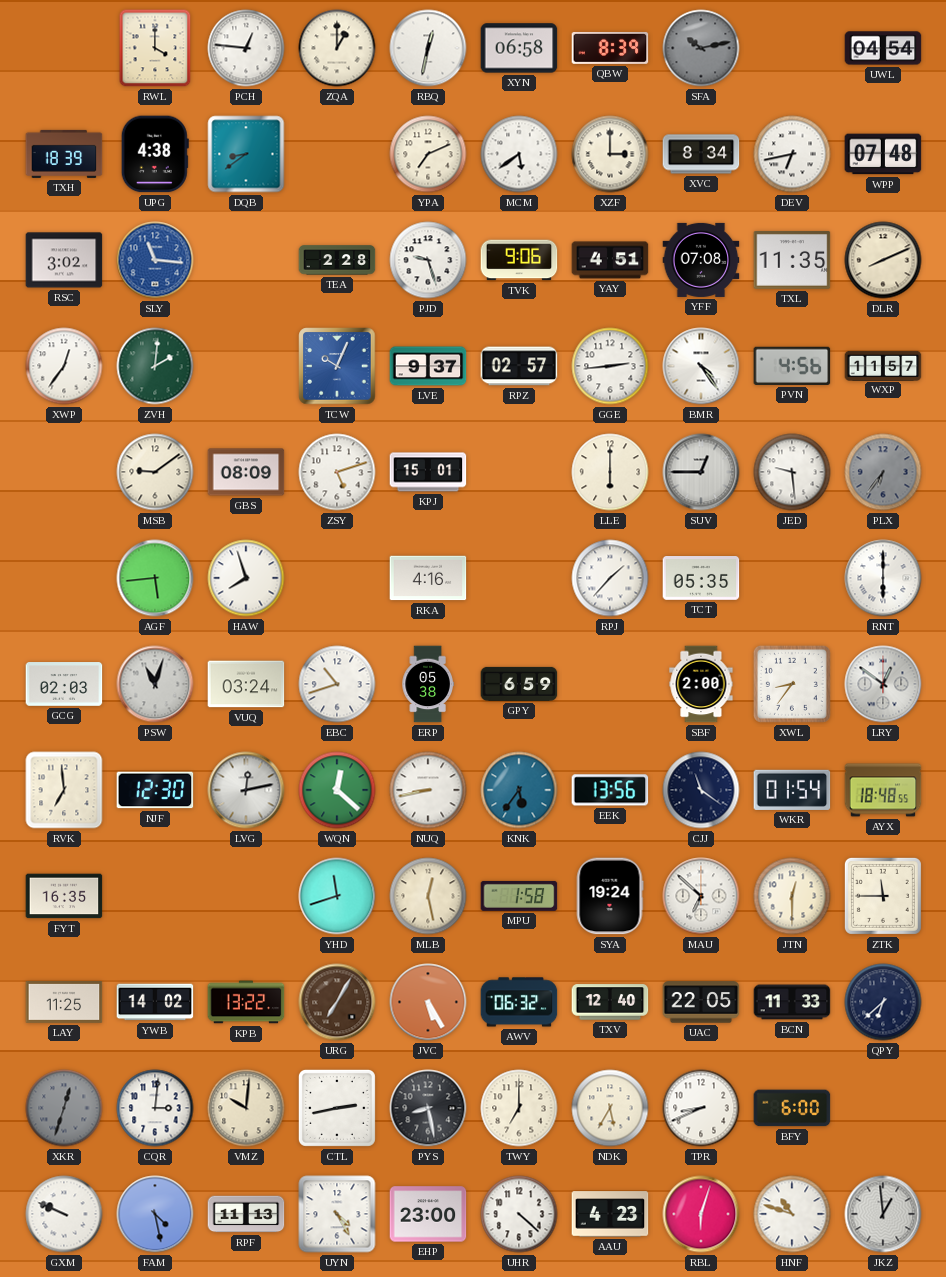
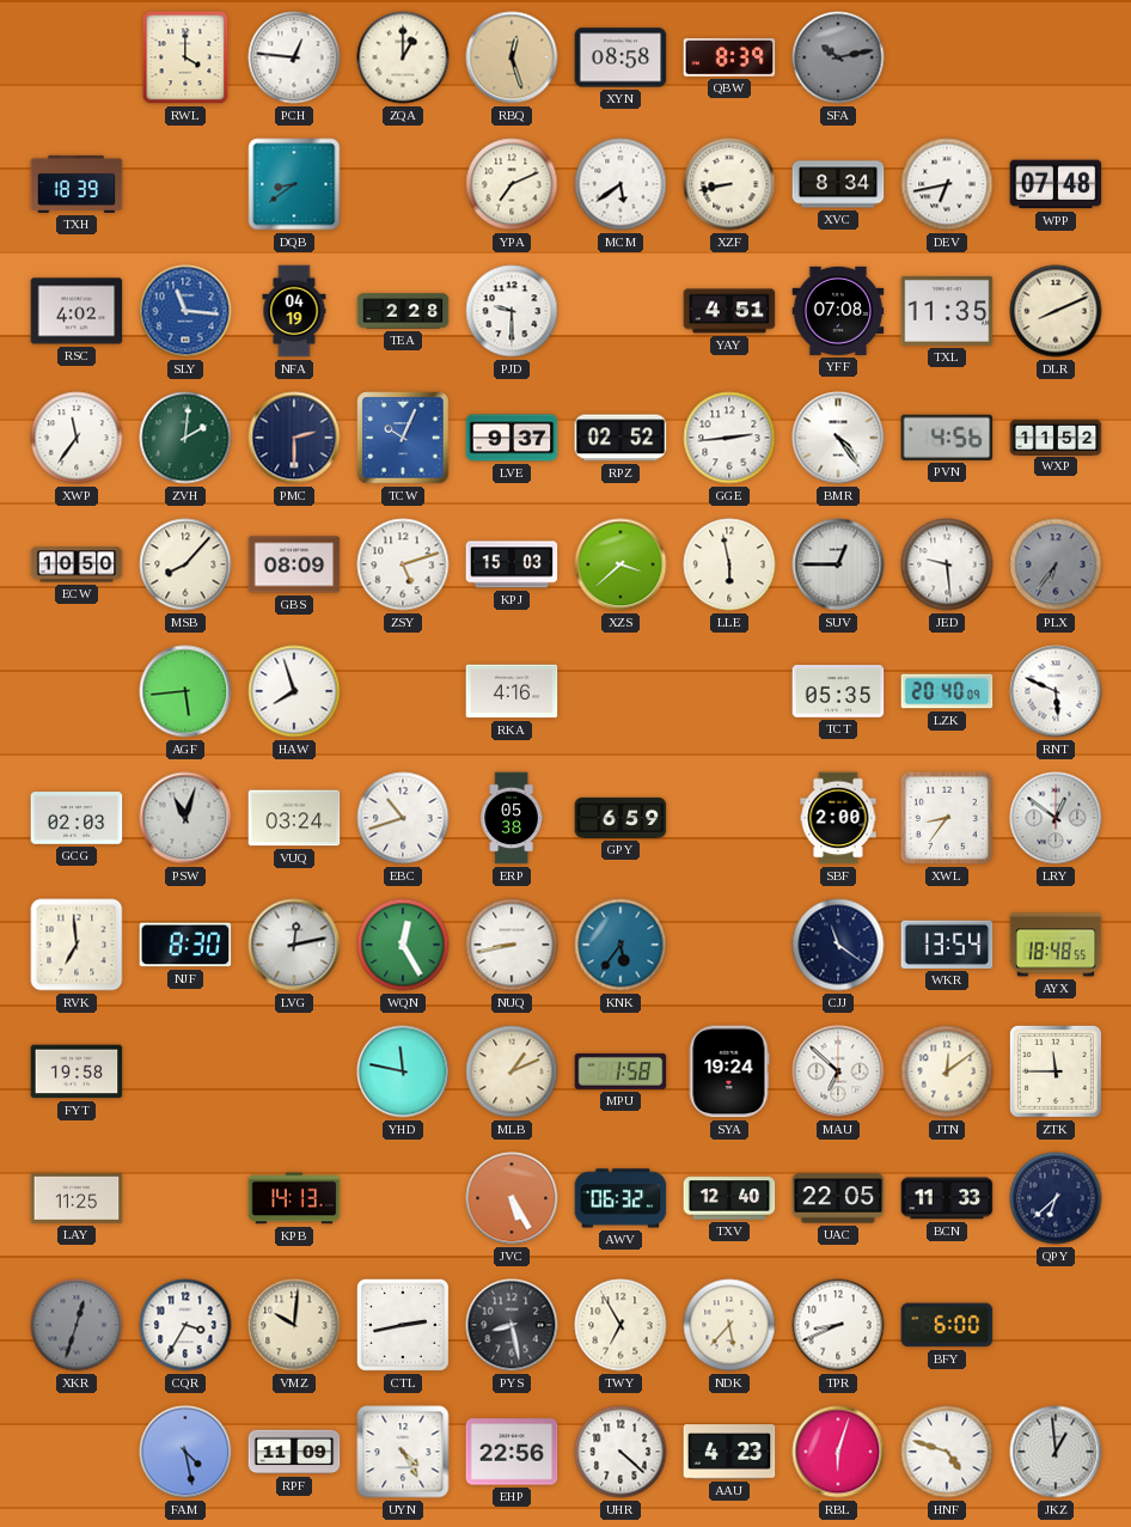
RBQ: 12:32 -> 12:27 (512, 57)
RBQ dial: white -> champagne (512, 57)
XYN: 06:58 -> 08:58 (620, 57)
UWL: 04:54 -> none (883, 48)
UPG: 4:38 -> none (155, 154)
XZF: 3:00 -> 8:43 (729, 184)
RSC: 3:02 -> 4:02 (77, 311)
NFA: none -> 04:19 (294, 311)
PJD: 9:27 -> 9:30 (512, 311)
TVK: 9:06 -> none (519, 260)
XWP: 12:36 -> 11:36 (77, 438)
PMC: none -> 2:30 (294, 438)
RPZ: 02:57 -> 02:52 (620, 438)
WXP: 11:57 -> 11:52 (1056, 436)
ECW: none -> 10:50 (77, 564)
MSB: 9:09 -> 8:07 (185, 564)
KPJ: 15:01 -> 15:03 (512, 564)
XZS: none -> 3:38 (620, 564)
LLE: 6:00 -> 5:58 (729, 564)
RPJ: 1:37 -> none (610, 578)
LZK: none -> 20:40 (947, 691)
RNT: 6:00 -> 5:49 (1056, 691)
NJF: 12:30 -> 8:30 (185, 945)
WQN: 12:22 -> 12:25 (403, 945)
EEK: 13:56 -> none (610, 790)
WKR: 01:54 -> 13:54 (947, 945)
FYT: 16:35 -> 19:58 (77, 1071)
YHD: 11:42 -> 11:47 (403, 1071)
MLB: 12:28 -> 1:11 (512, 1071)
JTN: 12:30 -> 12:09 (947, 1071)
YWB: 14:02 -> none (155, 1002)
KPB: 13:22 -> 14:13 (294, 1198)
URG: 7:05 -> none (337, 1002)
CQR: 3:01 -> 3:35 (185, 1325)
TWY: 7:00 -> 6:55 (620, 1325)
NDK: 5:35 -> 5:37 (729, 1325)
GXM: 9:49 -> none (64, 1214)
RPF: 11:13 -> 11:09 (294, 1452)
EHP: 23:00 -> 22:56 (512, 1452)
HNF: 10:48 -> 4:48 (947, 1452)
